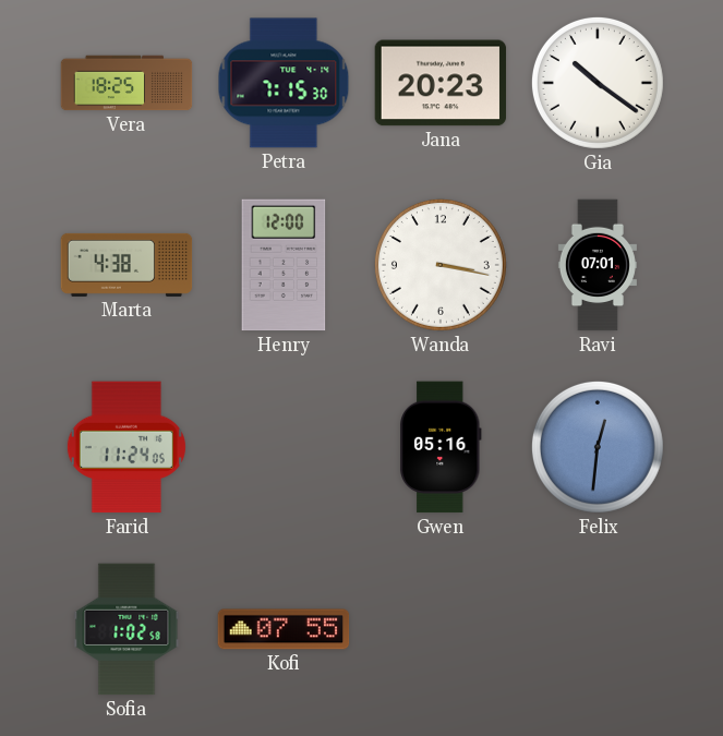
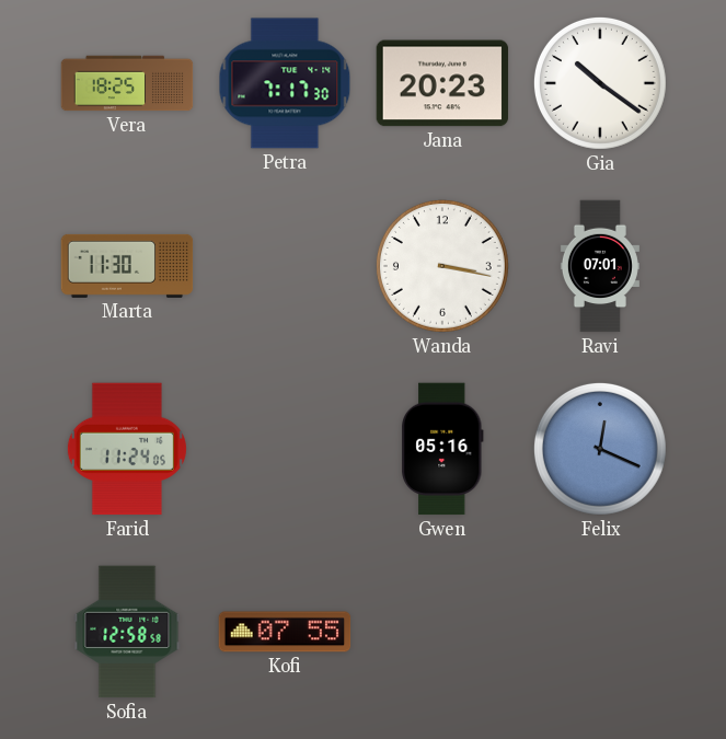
Petra: 7:15 -> 7:17 (285, 83)
Marta: 4:38 -> 11:30 (127, 266)
Henry: 12:00 -> none (284, 265)
Felix: 12:31 -> 12:19 (600, 449)
Sofia: 1:02 -> 12:58 (127, 632)
